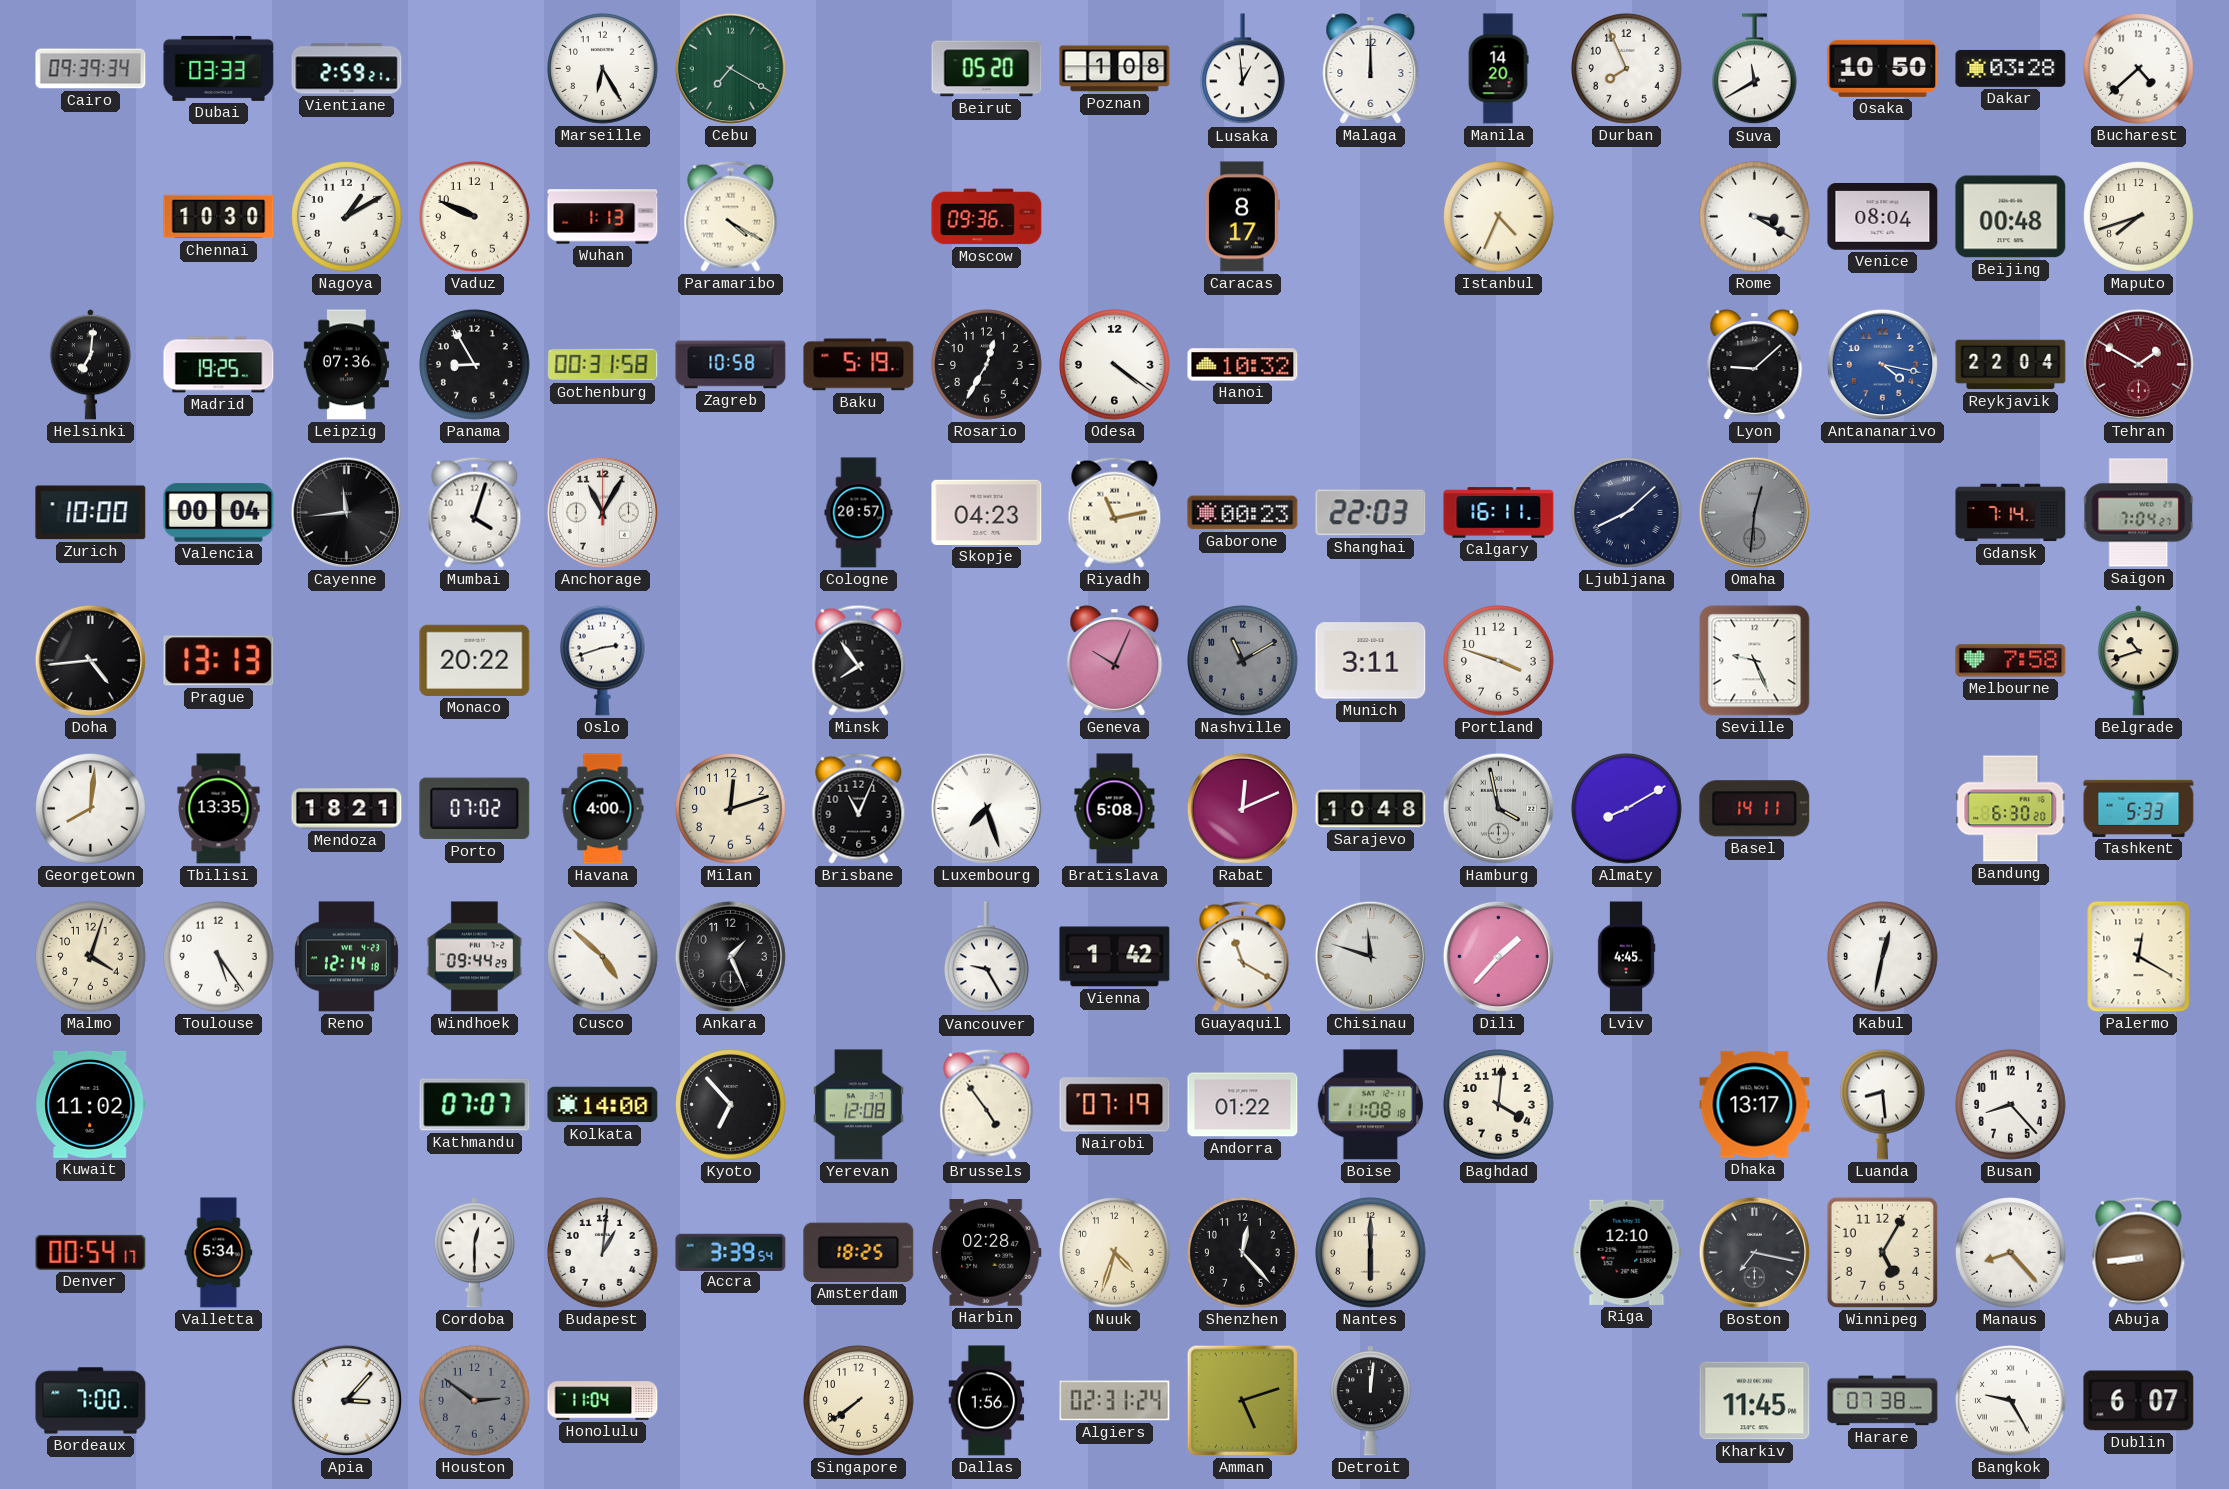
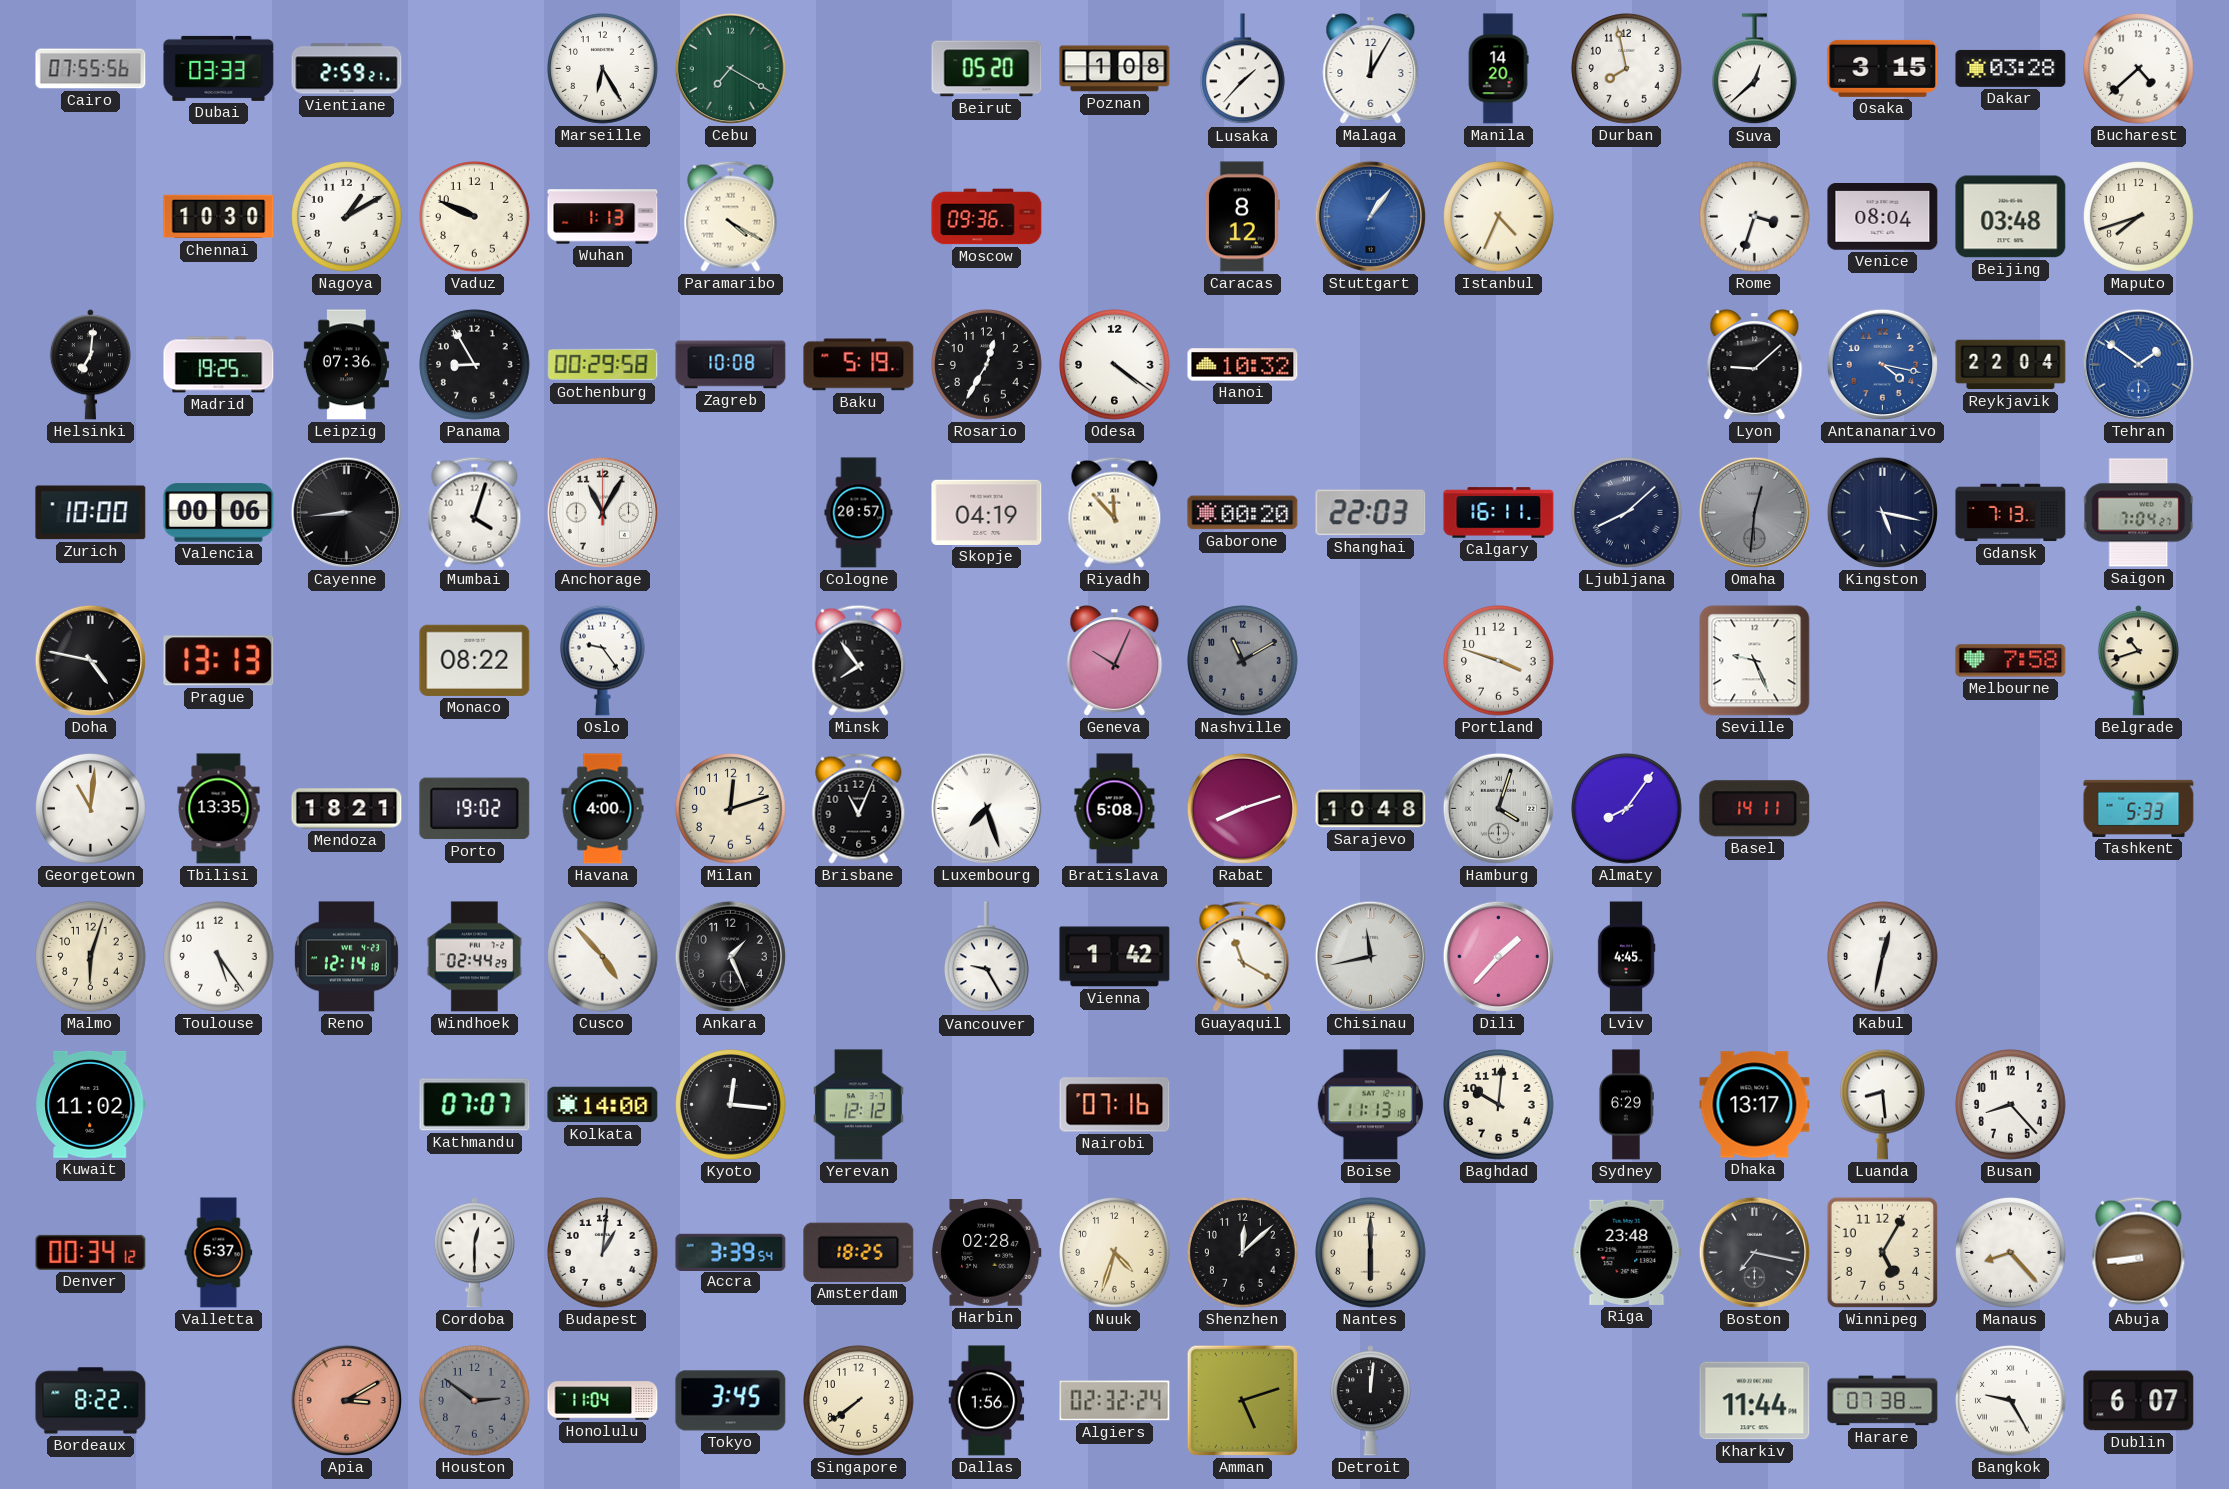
Cairo: 09:39 -> 07:55 (91, 69)
Lusaka: 12:59 -> 1:37 (1243, 69)
Malaga: 12:00 -> 12:05 (1371, 69)
Durban: 7:56 -> 7:58 (1627, 69)
Suva: 11:40 -> 12:38 (1755, 69)
Osaka: 10:50 -> 3:15 (1883, 68)
Caracas: 8:17 -> 8:12 (1242, 217)
Stuttgart: none -> 1:06 (1370, 216)
Rome: 3:20 -> 3:33 (1755, 217)
Beijing: 00:48 -> 03:48 (2011, 217)
Gothenburg: 00:31 -> 00:29 (603, 365)
Zagreb: 10:58 -> 10:08 (731, 365)
Tehran: 1:50 -> 1:51 (2138, 364)
Tehran dial: burgundy -> blue (2138, 364)
Valencia: 00:04 -> 00:06 (219, 513)
Cayenne: 11:44 -> 8:44 (346, 512)
Skopje: 04:23 -> 04:19 (987, 512)
Riyadh: 11:13 -> 11:53 (1115, 512)
Gaborone: 00:23 -> 00:20 (1243, 513)
Kingston: none -> 5:17 (1882, 512)
Gdansk: 7:14 -> 7:13 (2011, 513)
Doha: 4:44 -> 4:47 (90, 660)
Monaco: 20:22 -> 08:22 (475, 660)
Oslo: 2:42 -> 9:24 (603, 660)
Munich: 3:11 -> none (1371, 661)
Georgetown: 8:01 -> 11:01 (91, 809)
Porto: 07:02 -> 19:02 (475, 809)
Rabat: 12:11 -> 8:12 (1242, 808)
Hamburg: 3:58 -> 4:03 (1498, 808)
Almaty: 8:10 -> 8:06 (1627, 809)
Bandung: 6:30 -> none (2011, 809)
Malmo: 4:03 -> 6:03 (91, 957)
Windhoek: 09:44 -> 02:44 (474, 957)
Cusco: 4:52 -> 4:53 (603, 957)
Chisinau: 11:48 -> 11:43 (1370, 956)
Palermo: 12:20 -> none (2139, 957)
Kyoto: 6:53 -> 12:16 (731, 1105)
Yerevan: 12:08 -> 12:12 (858, 1105)
Brussels: 4:54 -> none (987, 1104)
Nairobi: 07:19 -> 07:16 (1115, 1105)
Andorra: 01:22 -> none (1243, 1105)
Boise: 11:08 -> 11:13 (1370, 1105)
Baghdad: 4:01 -> 10:01 (1499, 1105)
Sydney: none -> 6:29 (1626, 1105)
Denver: 00:54 -> 00:34 (91, 1252)
Valletta: 5:34 -> 5:37 (219, 1253)
Shenzhen: 12:23 -> 12:08 (1243, 1253)
Riga: 12:10 -> 23:48 (1627, 1252)
Bordeaux: 7:00 -> 8:22 (91, 1401)
Apia: 3:07 -> 3:10 (346, 1400)
Apia dial: white -> salmon (346, 1400)
Tokyo: none -> 3:45 (731, 1401)
Algiers: 02:31 -> 02:32 (1115, 1401)
Kharkiv: 11:45 -> 11:44 (1755, 1401)
